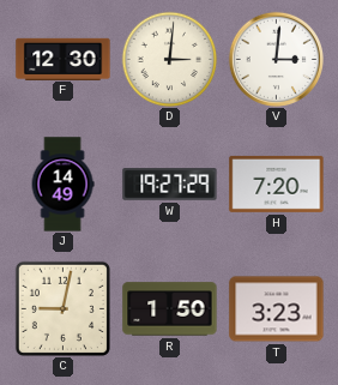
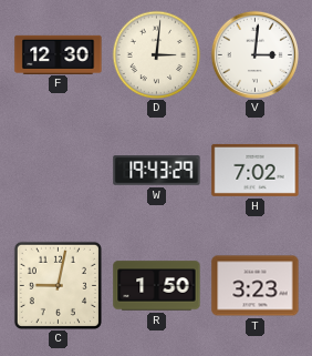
J: 14:49 -> none (62, 185)
W: 19:27 -> 19:43 (157, 171)
H: 7:20 -> 7:02 (256, 170)
